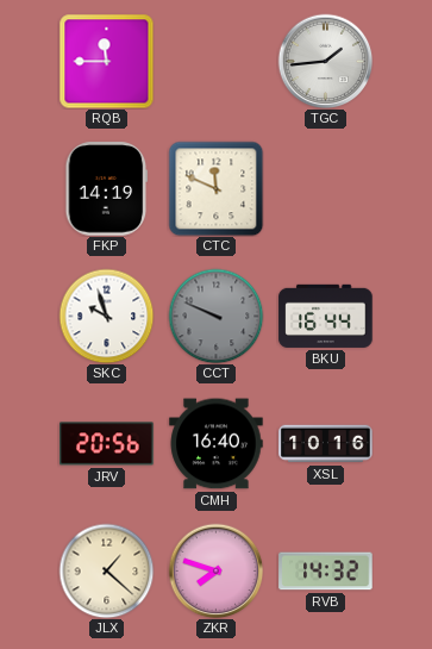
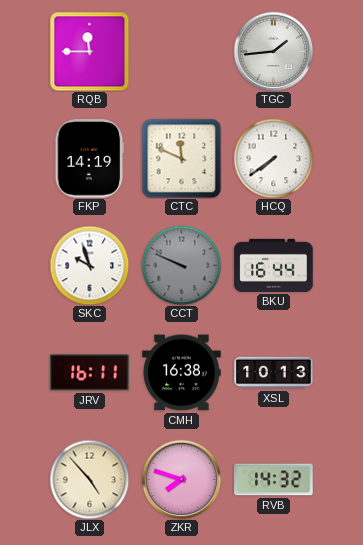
HCQ: none -> 7:39 (273, 158)
JRV: 20:56 -> 16:11 (90, 373)
CMH: 16:40 -> 16:38 (182, 373)
XSL: 10:16 -> 10:13 (274, 373)
JLX: 1:22 -> 4:53 (89, 479)
